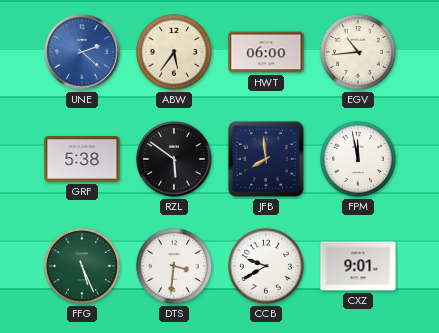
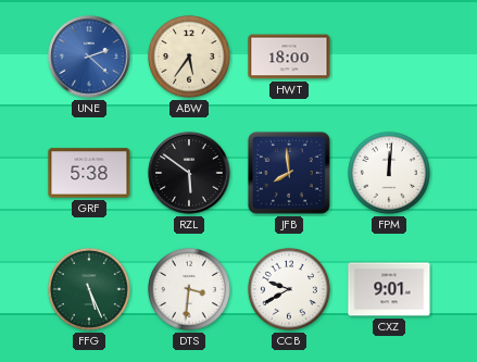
HWT: 06:00 -> 18:00 (289, 57)
EGV: 10:44 -> none (358, 52)
FPM: 11:58 -> 12:01 (389, 173)
